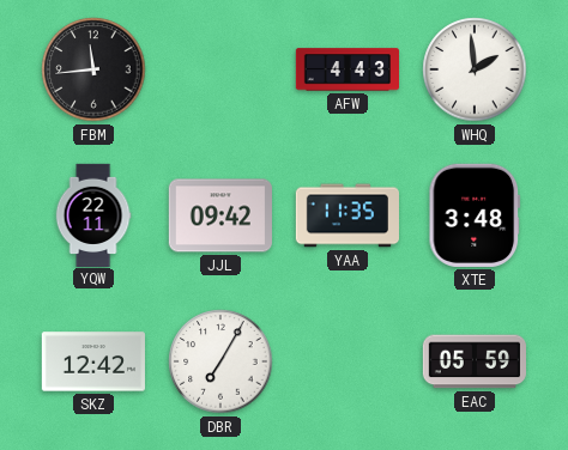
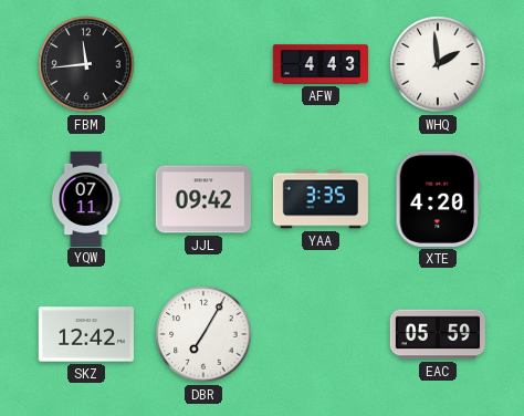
YQW: 22:11 -> 07:11 (86, 198)
YAA: 11:35 -> 3:35 (319, 199)
XTE: 3:48 -> 4:20 (438, 199)
